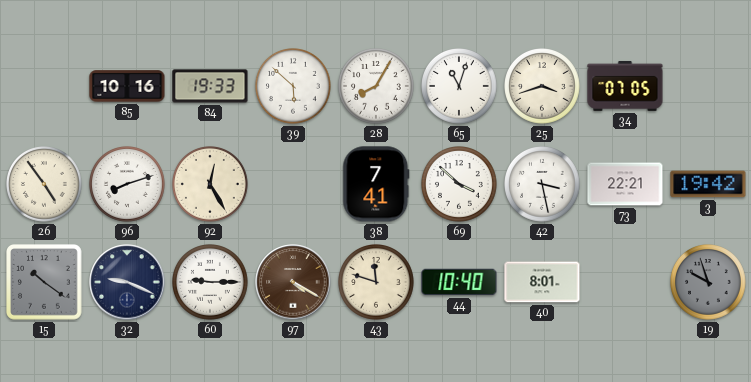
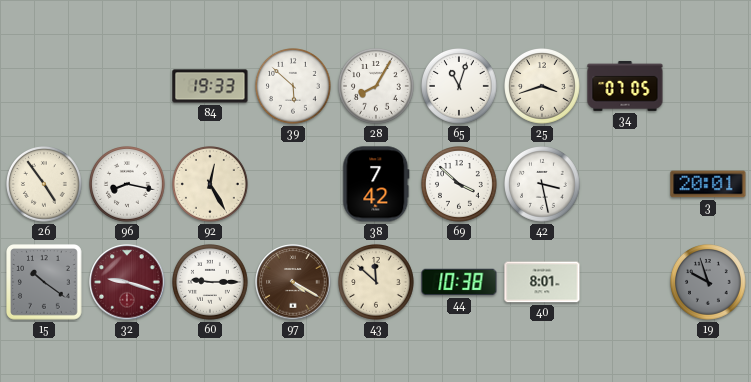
85: 10:16 -> none (127, 86)
96: 8:12 -> 8:17 (128, 185)
38: 7:41 -> 7:42 (376, 184)
73: 22:21 -> none (625, 184)
3: 19:42 -> 20:01 (708, 184)
32: 9:19 -> 9:18 (127, 282)
32 dial: navy -> burgundy (127, 282)
43: 11:48 -> 11:52 (377, 283)
44: 10:40 -> 10:38 (459, 282)
